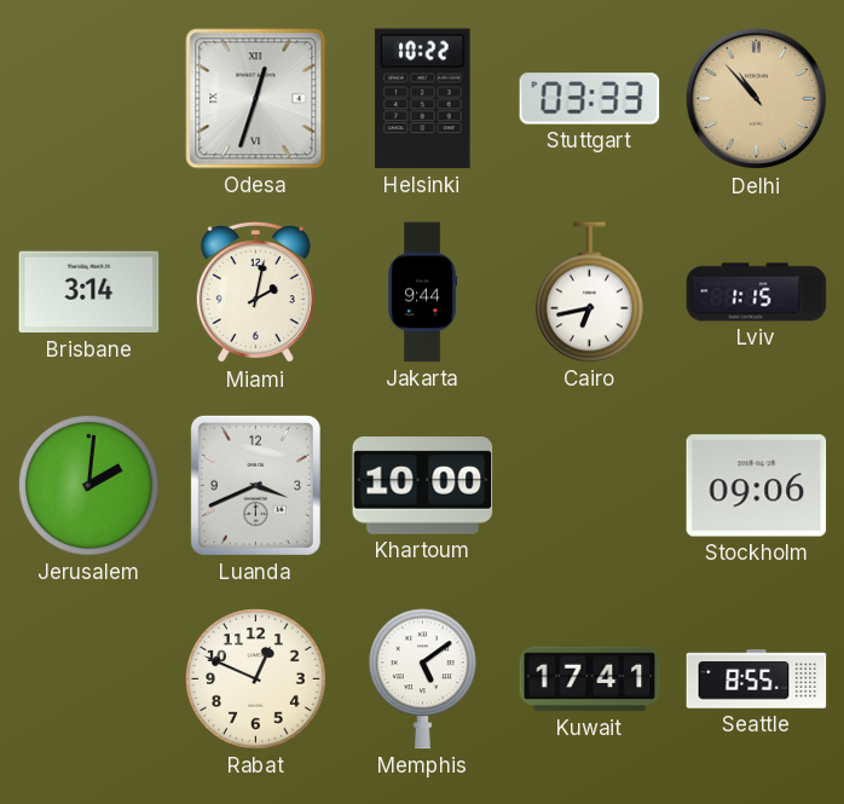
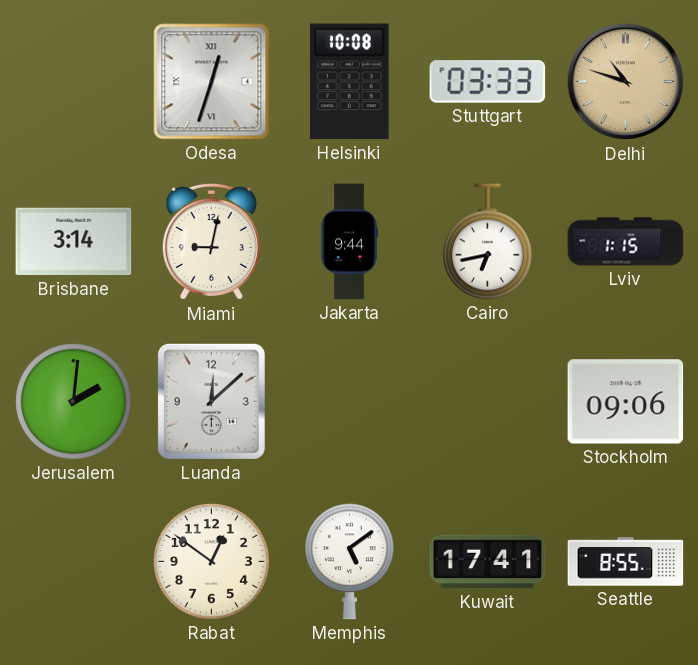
Helsinki: 10:22 -> 10:08 (350, 82)
Delhi: 10:53 -> 10:48 (626, 82)
Miami: 2:02 -> 9:02 (211, 242)
Luanda: 3:41 -> 12:08 (211, 401)
Khartoum: 10:00 -> none (423, 486)
Rabat: 12:49 -> 12:51 (212, 562)
